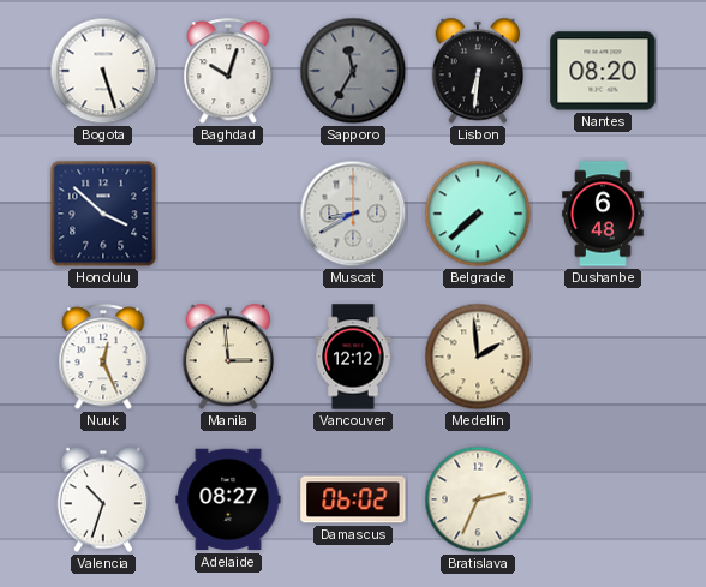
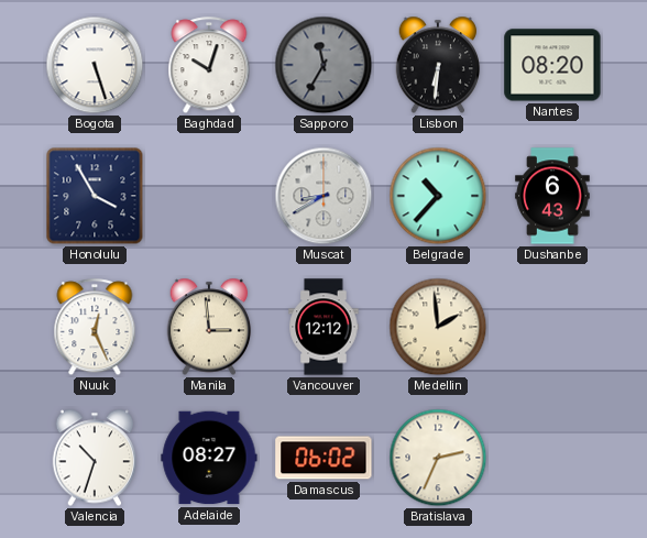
Honolulu: 3:52 -> 3:55 (95, 196)
Belgrade: 7:38 -> 10:37 (438, 196)
Dushanbe: 6:48 -> 6:43 (552, 196)
